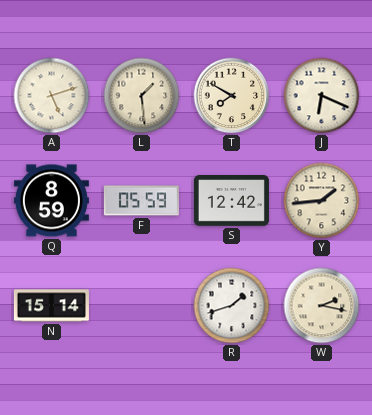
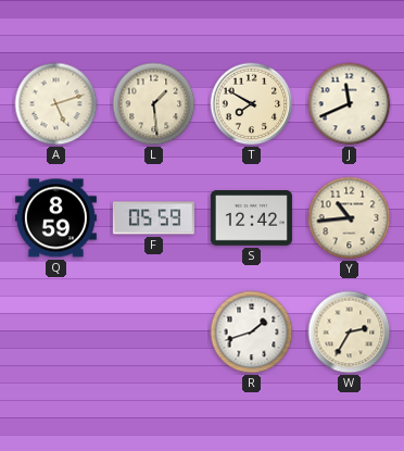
J: 6:19 -> 11:41 (350, 104)
Y: 1:44 -> 10:44 (350, 218)
N: 15:14 -> none (51, 306)
W: 2:17 -> 2:35 (350, 333)
